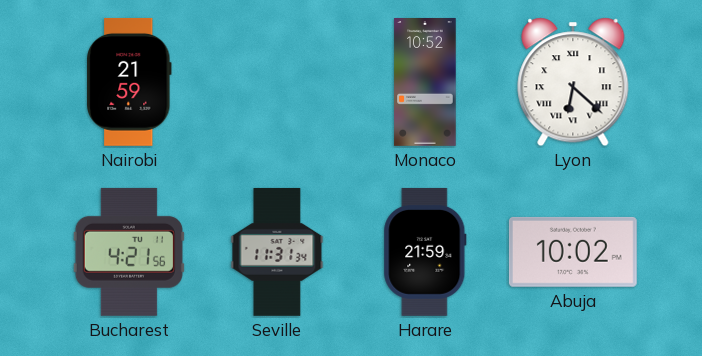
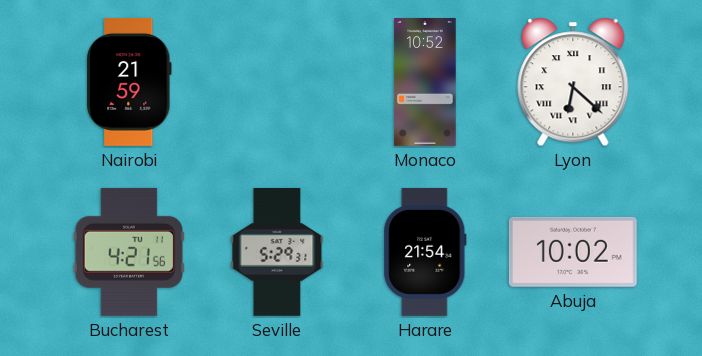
Seville: 11:31 -> 5:29 (277, 252)
Harare: 21:59 -> 21:54 (425, 252)
